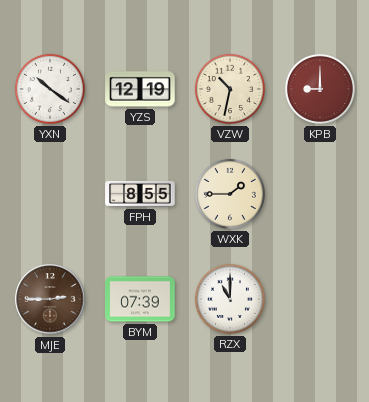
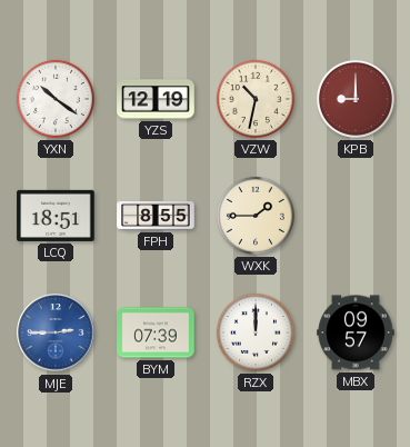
LCQ: none -> 18:51 (56, 216)
MJE dial: brown -> blue (56, 332)
RZX: 11:00 -> 12:00 (256, 332)
MBX: none -> 09:57 (356, 332)
